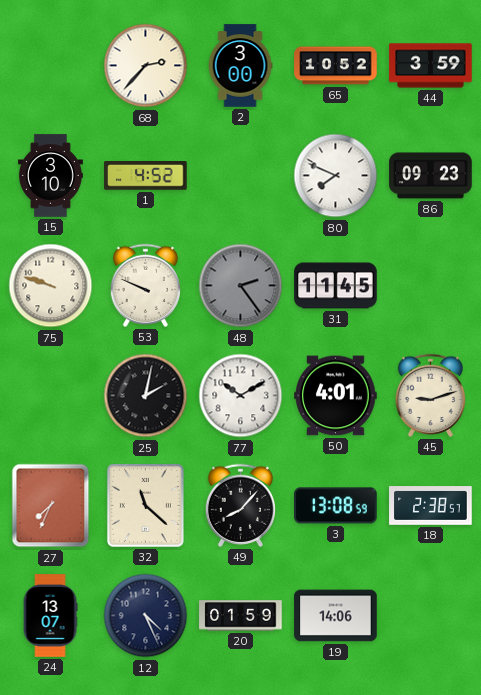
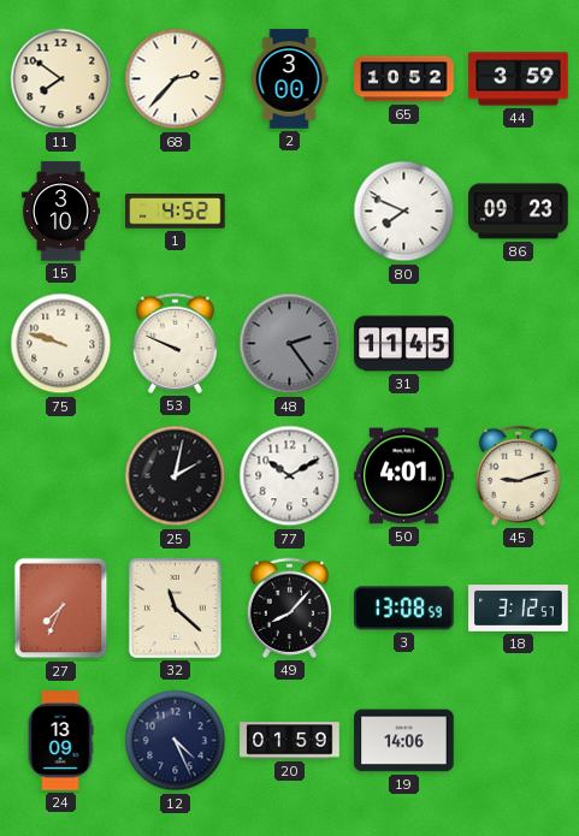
11: none -> 7:51 (61, 79)
18: 2:38 -> 3:12 (519, 609)
24: 13:07 -> 13:09 (60, 741)
